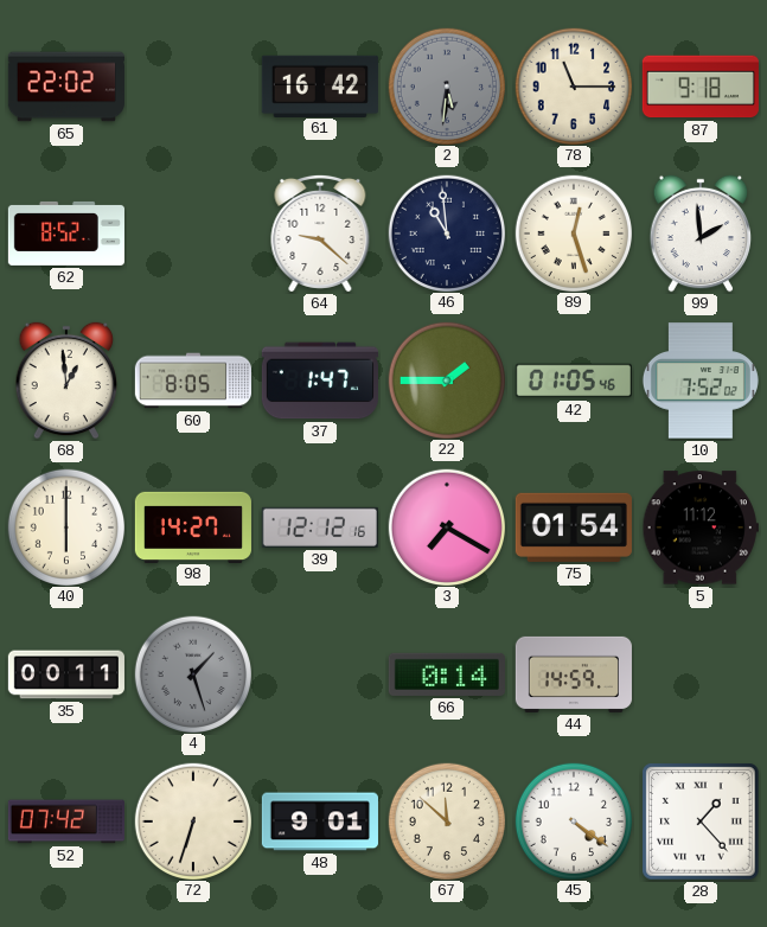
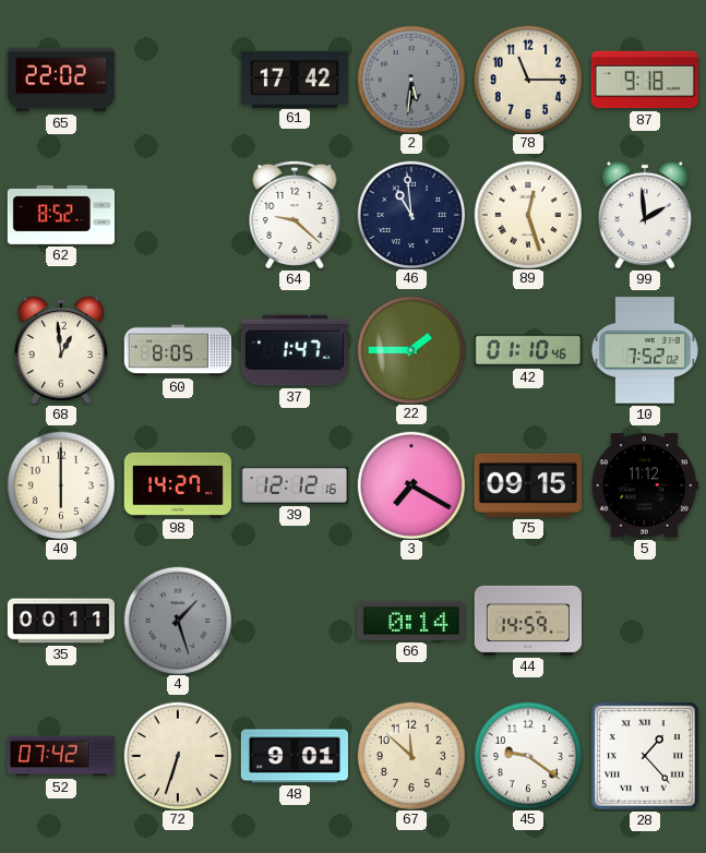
61: 16:42 -> 17:42 (295, 79)
42: 01:05 -> 01:10 (528, 350)
75: 01:54 -> 09:15 (528, 485)
45: 4:21 -> 9:21 (527, 755)
